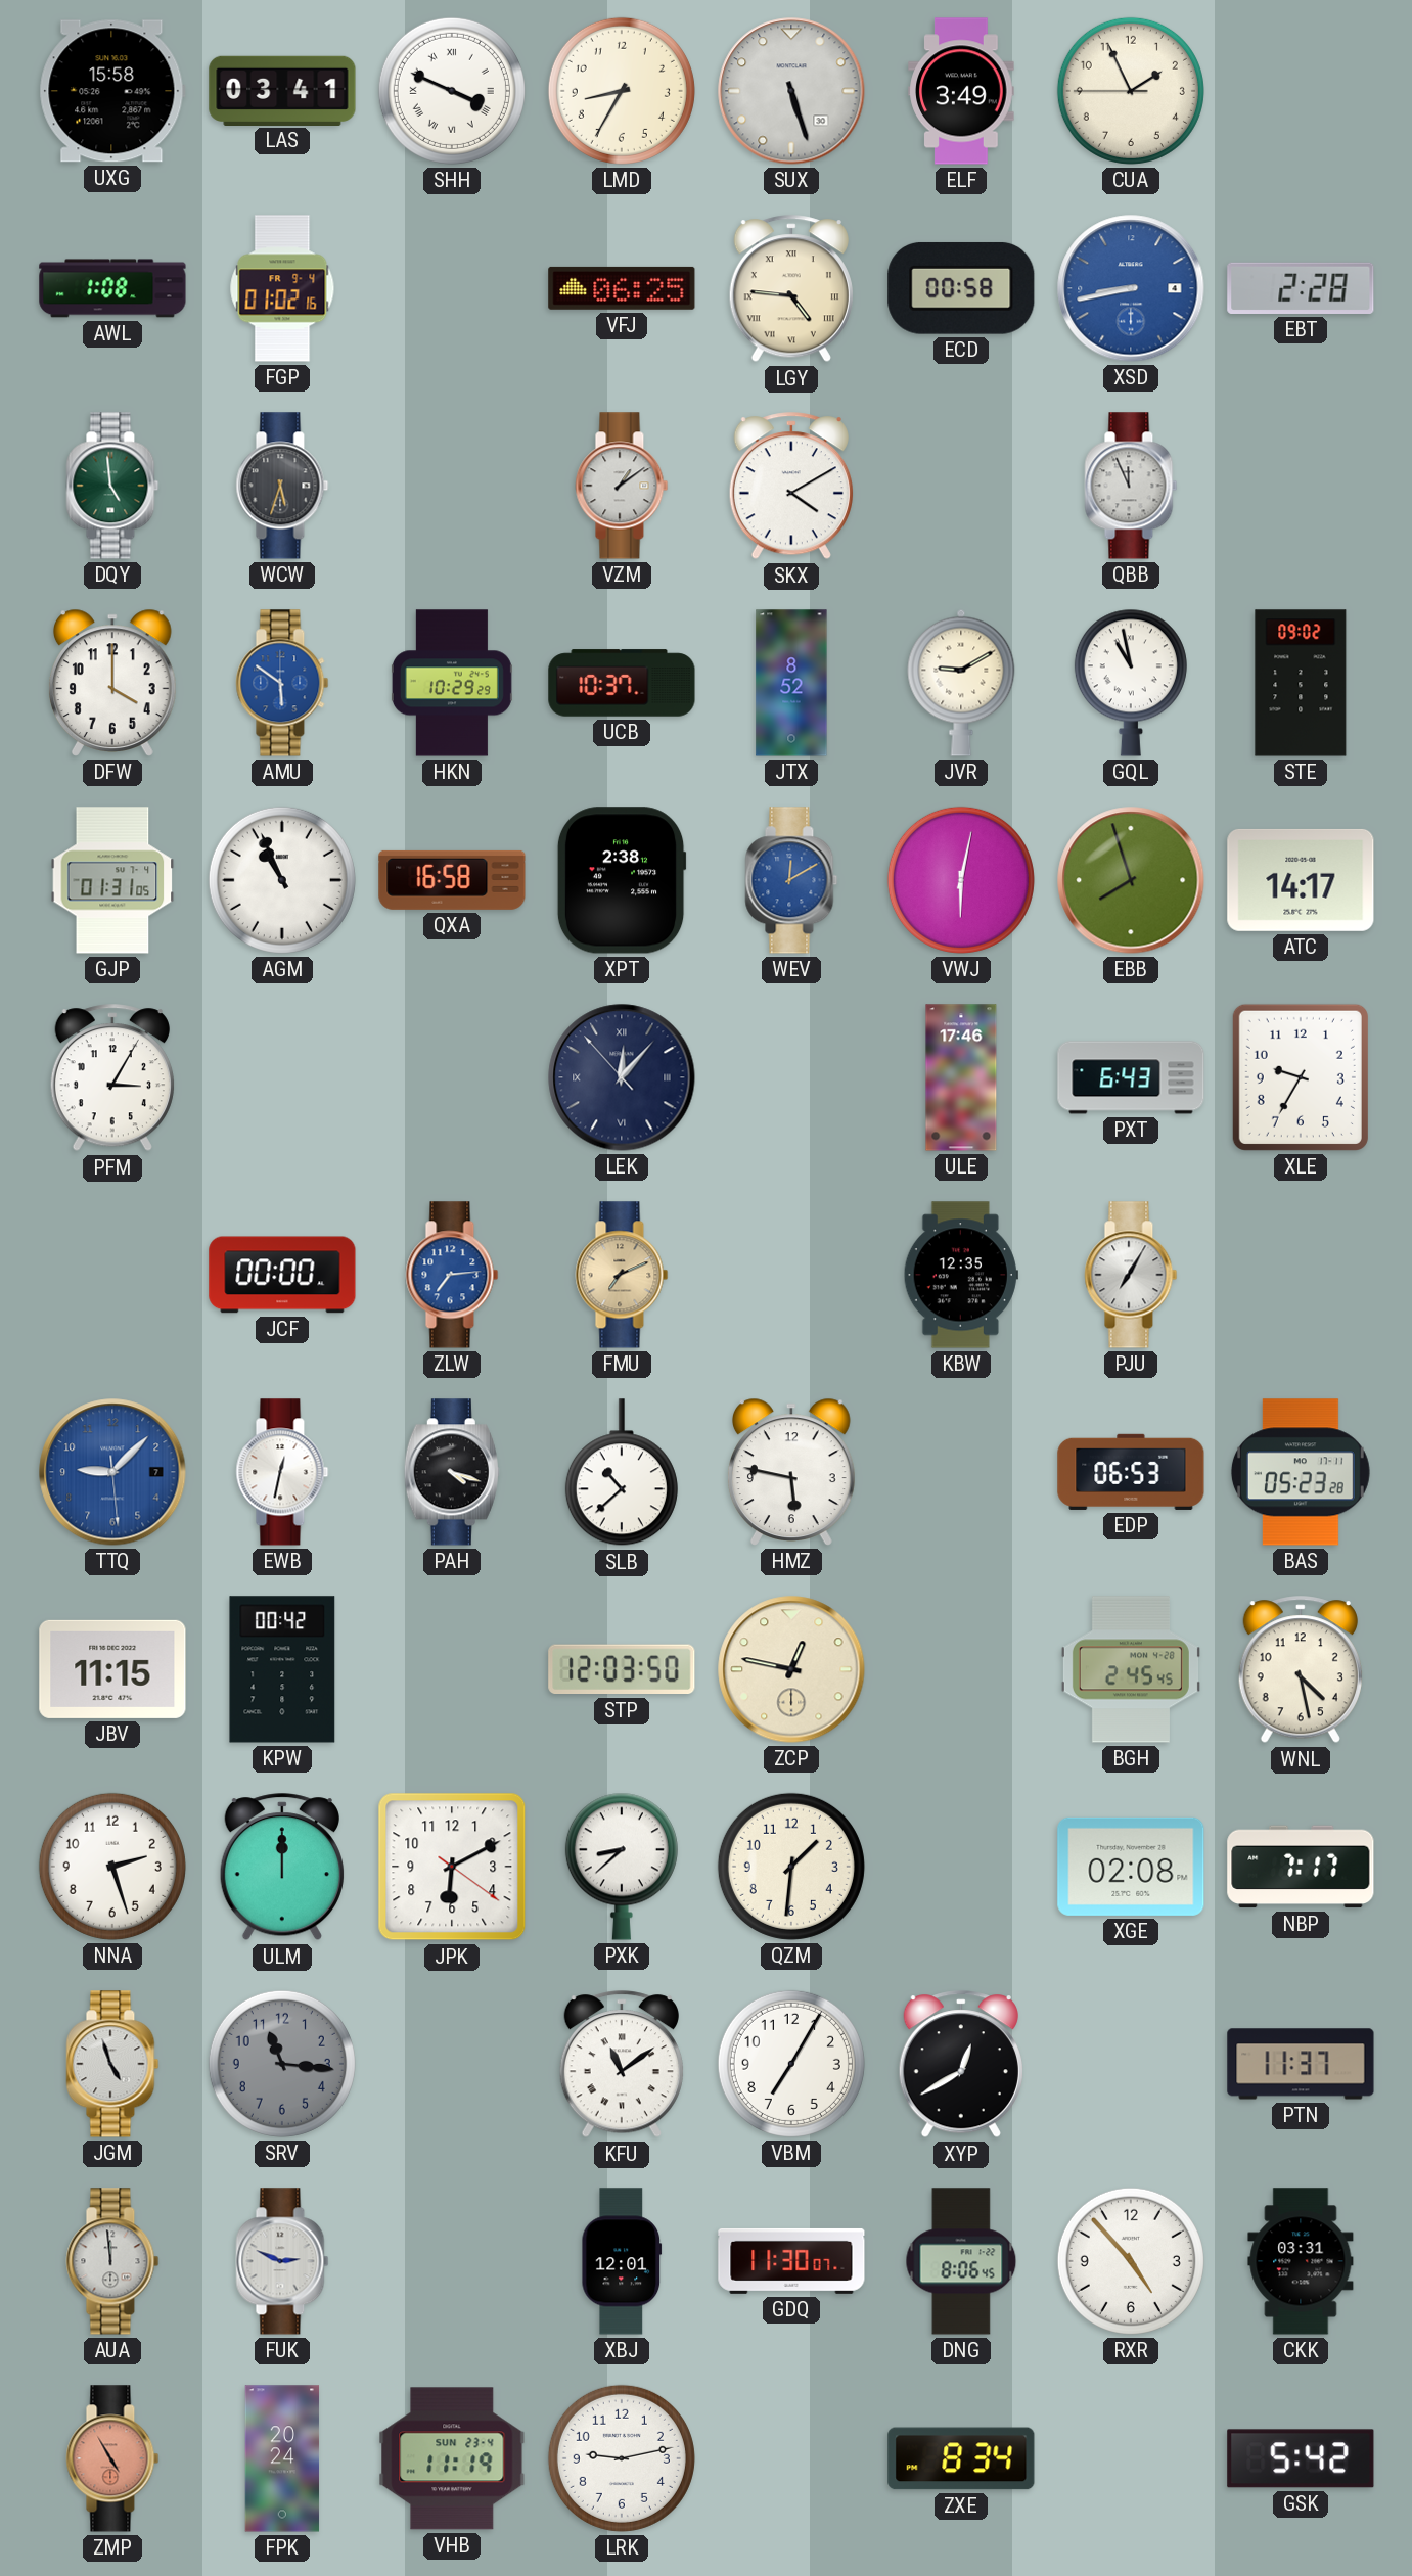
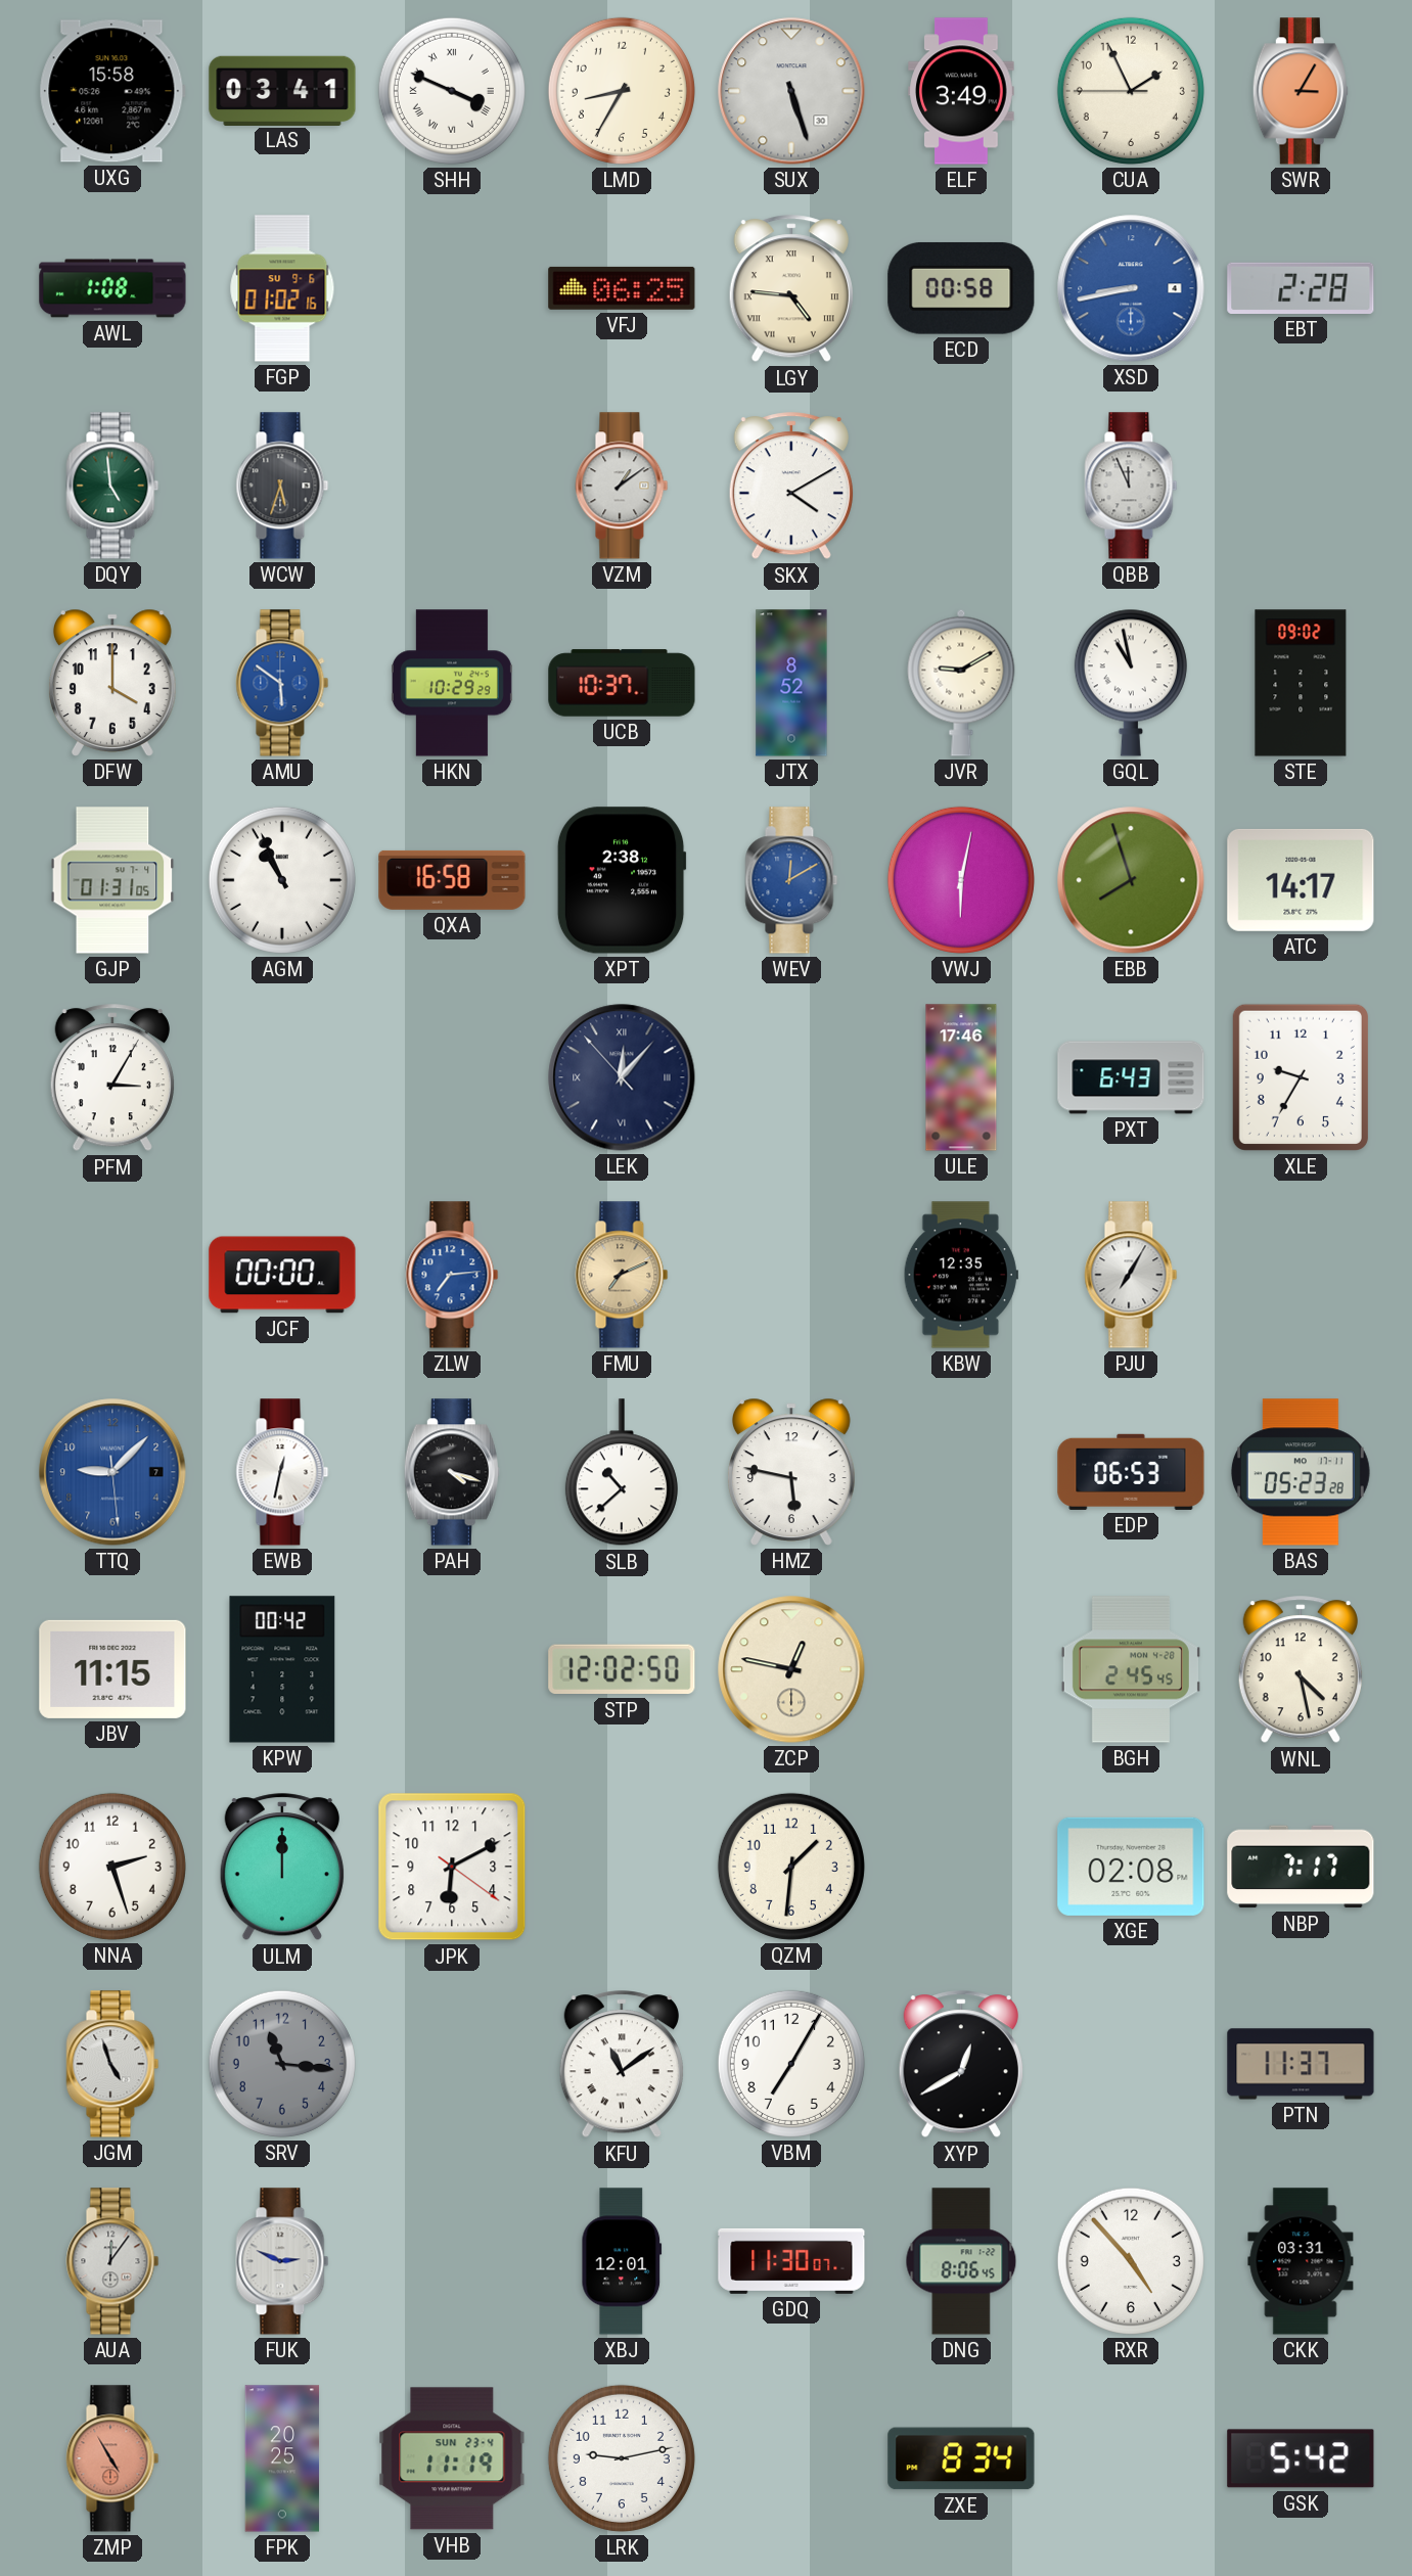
SWR: none -> 3:05 (1301, 91)
FGP date: FR 9-4 -> SU 9-6 (282, 288)
STP: 12:03 -> 12:02 (622, 1669)
PXK: 8:38 -> none (622, 1867)
AUA: 11:59 -> 12:06 (112, 2261)
FPK: 20:24 -> 20:25 (282, 2458)
